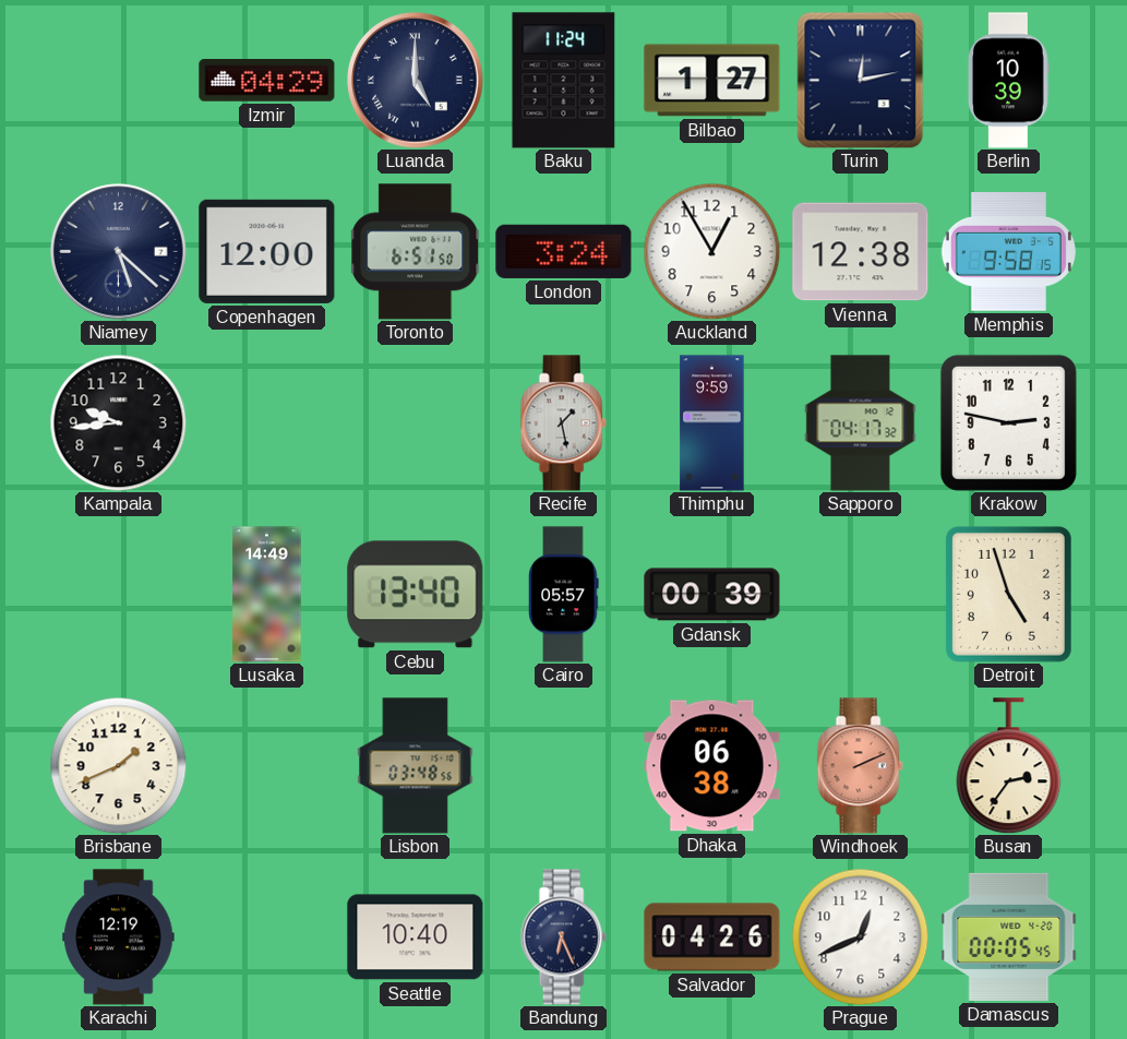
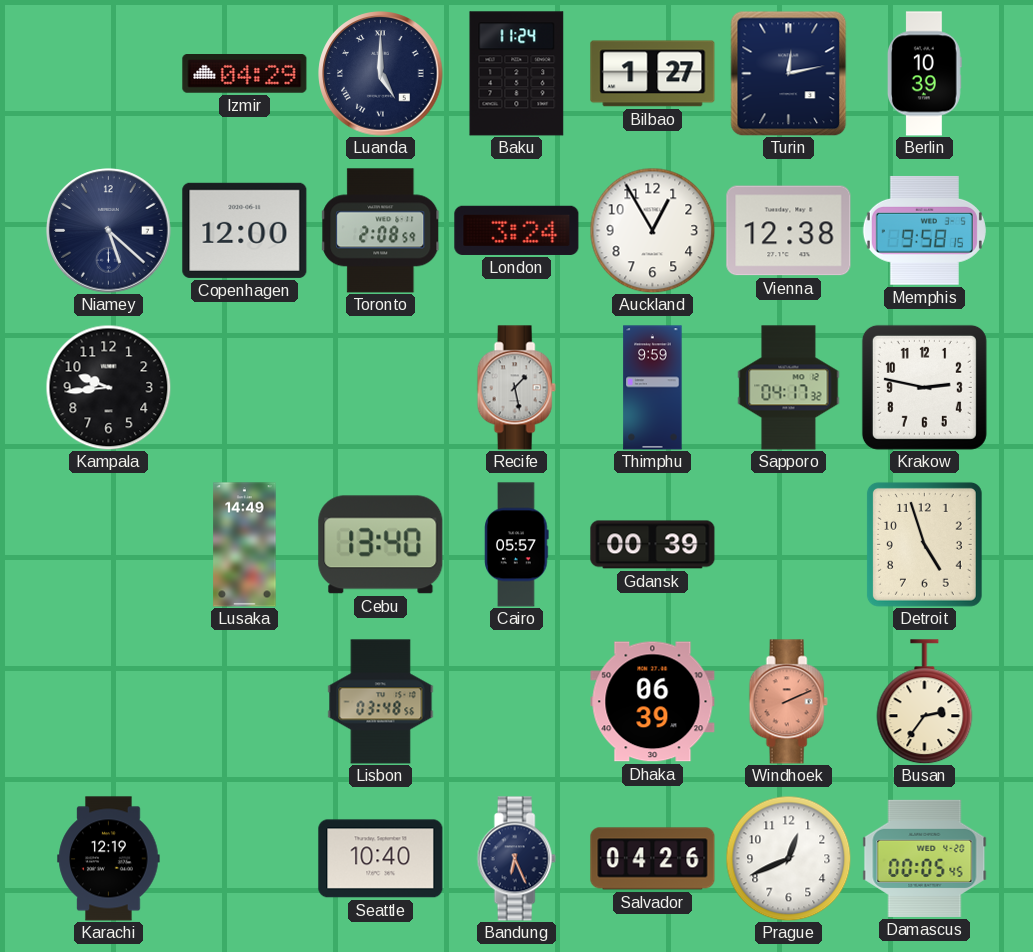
Toronto: 6:51 -> 2:08 (381, 231)
Brisbane: 1:41 -> none (118, 765)
Dhaka: 06:38 -> 06:39 (653, 702)
